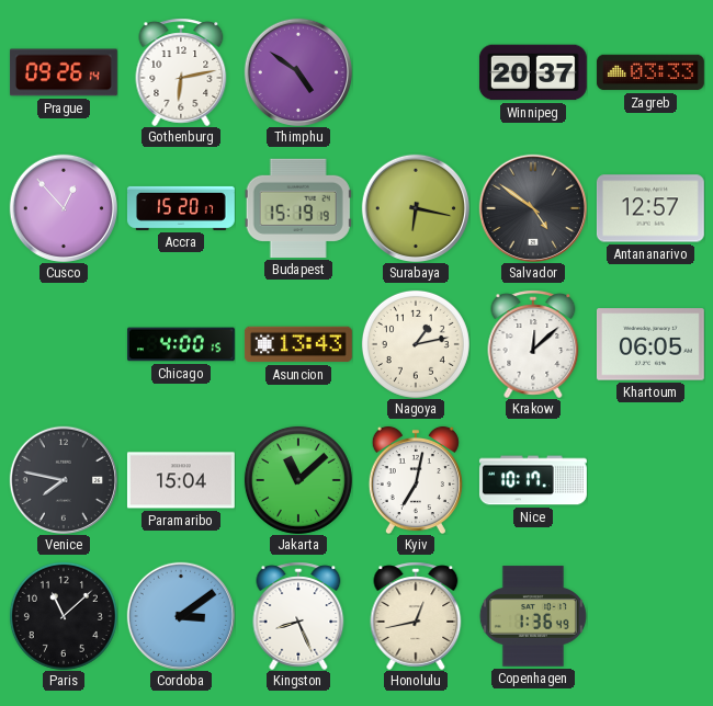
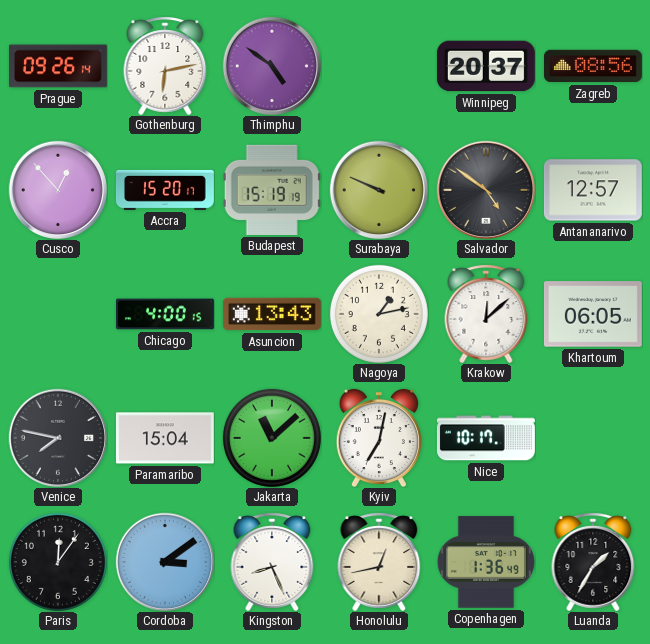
Zagreb: 03:33 -> 08:56 (593, 66)
Surabaya: 6:17 -> 9:49 (379, 190)
Paris: 11:08 -> 12:06 (58, 562)
Luanda: none -> 1:35 (593, 562)
